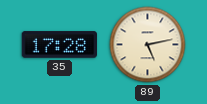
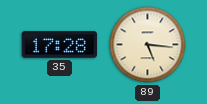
89: 5:13 -> 5:16 (148, 45)
